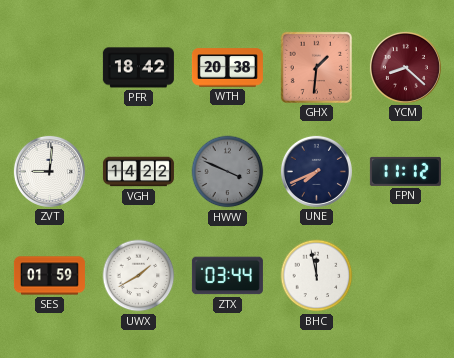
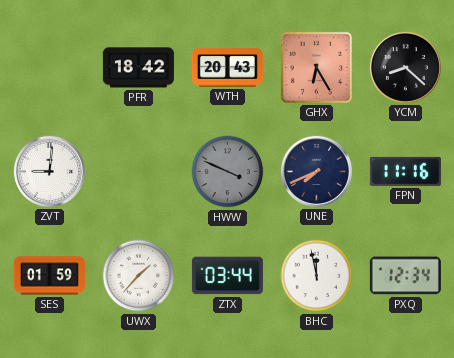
WTH: 20:38 -> 20:43 (227, 68)
GHX: 1:31 -> 6:25 (316, 67)
YCM dial: burgundy -> black (405, 67)
VGH: 14:22 -> none (138, 172)
FPN: 11:12 -> 11:16 (405, 171)
UWX: 1:40 -> 1:37 (139, 276)
PXQ: none -> 12:34 (405, 276)
